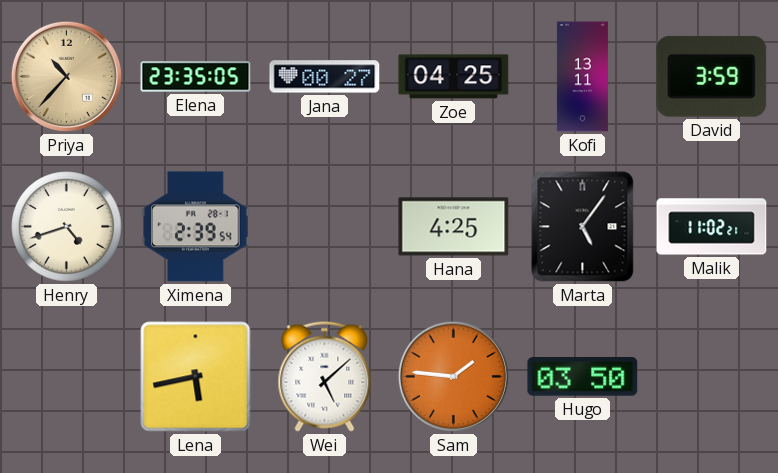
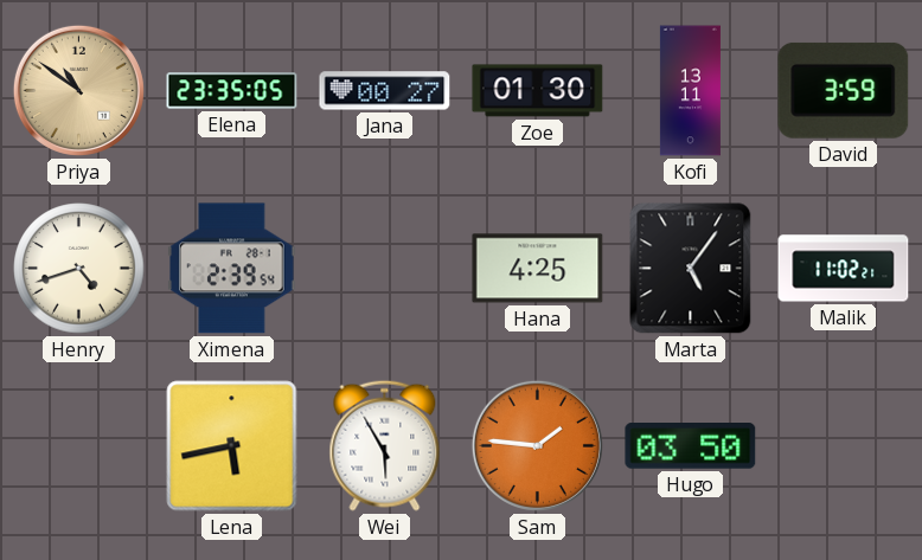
Priya: 10:37 -> 10:51 (78, 90)
Zoe: 04:25 -> 01:30 (538, 91)
Wei: 5:08 -> 5:55 (385, 445)
